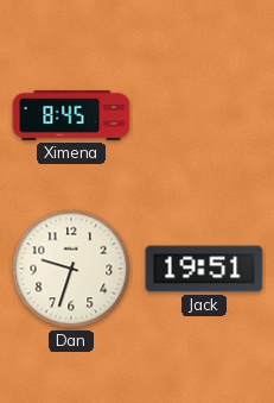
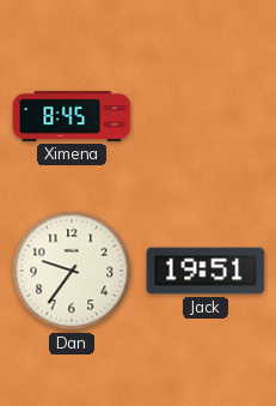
Dan: 9:33 -> 9:36 (72, 271)
